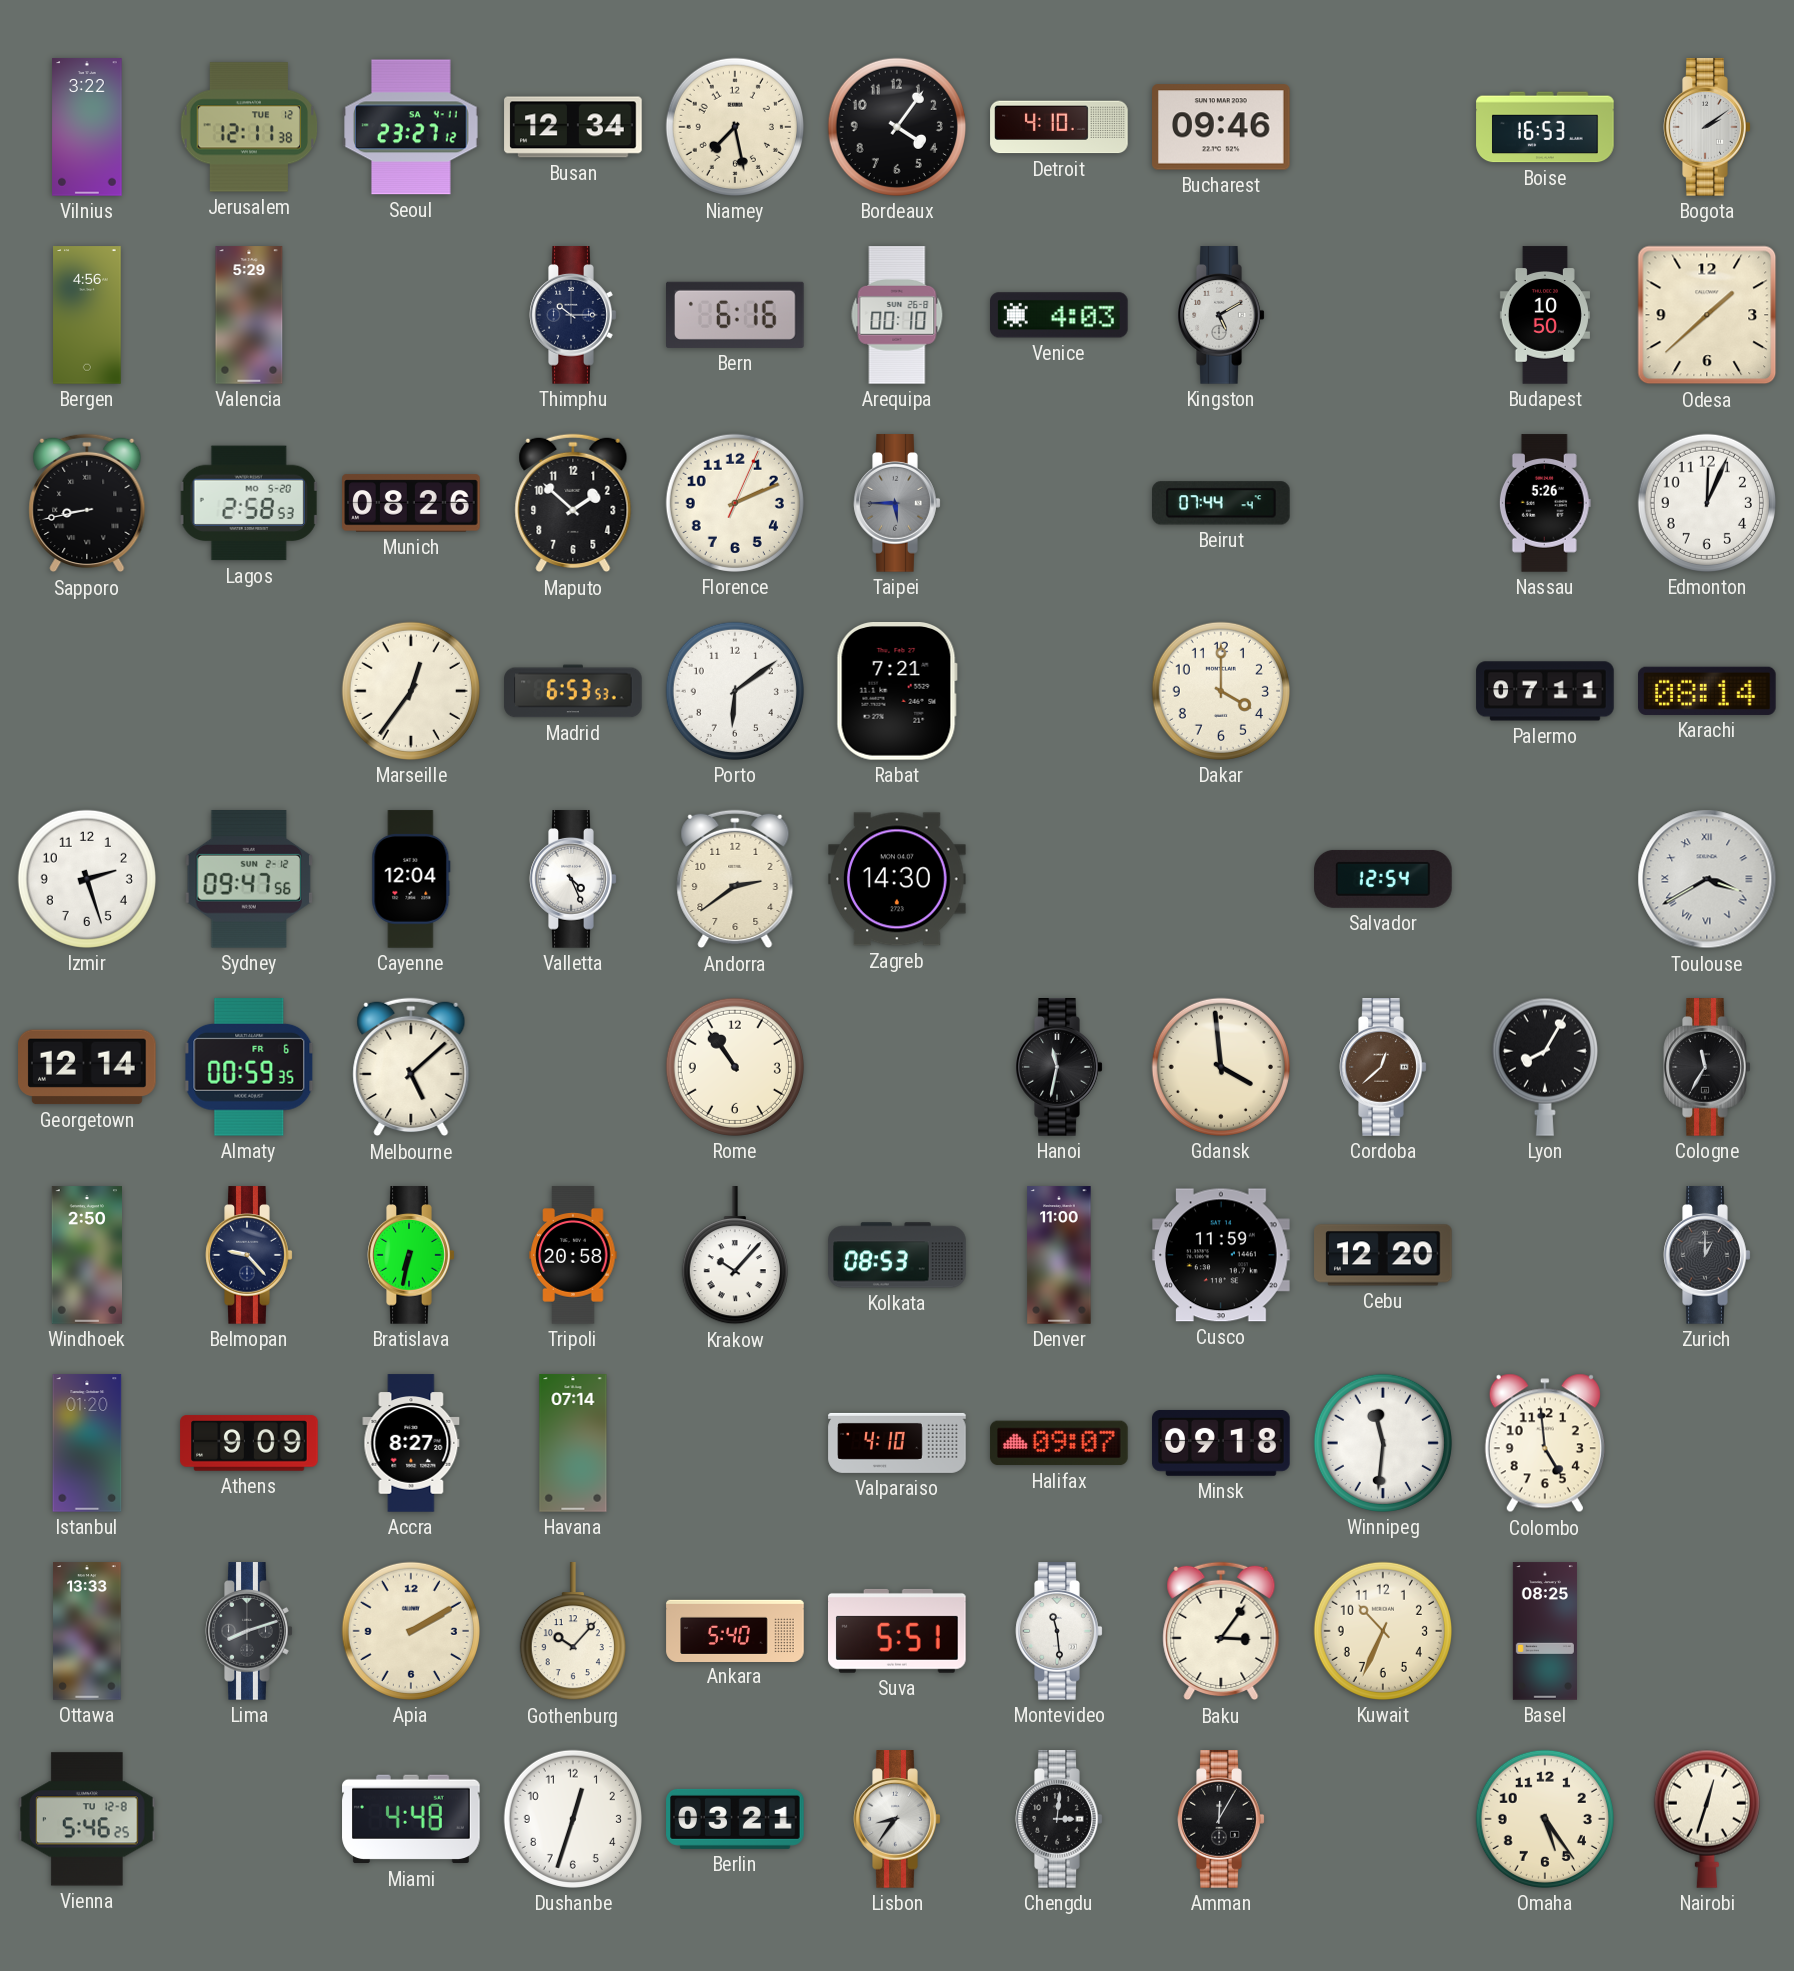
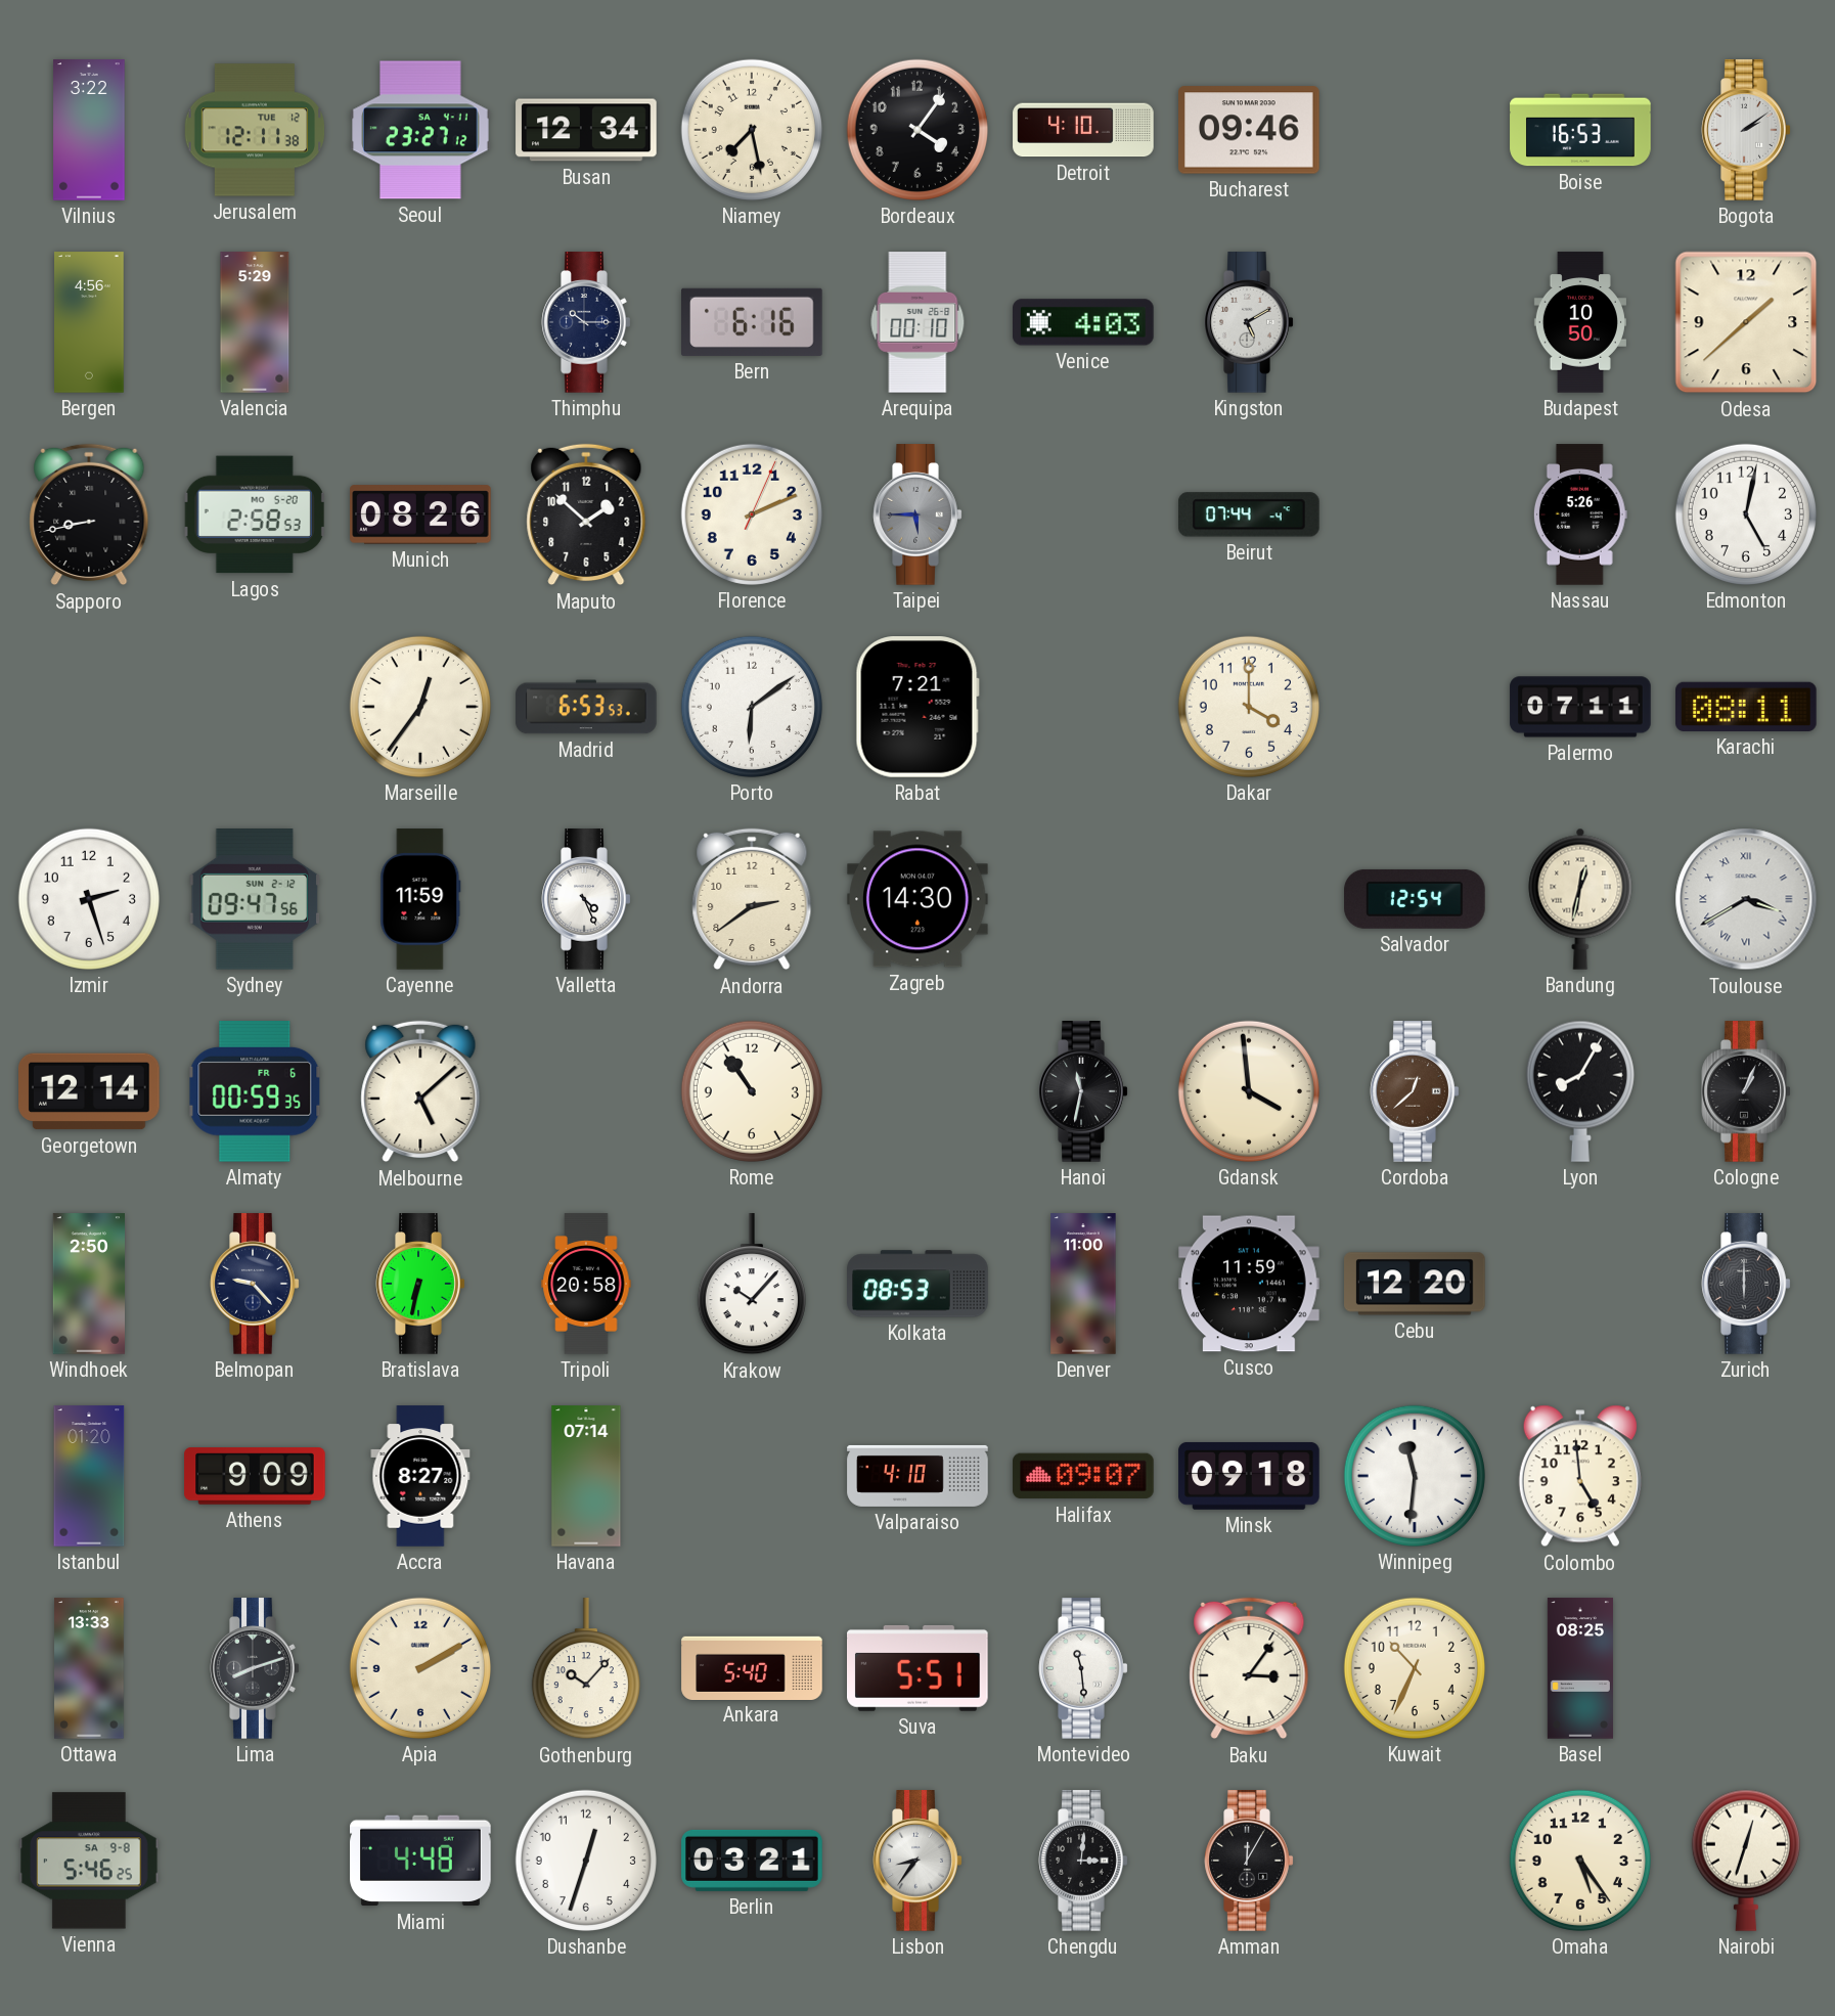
Edmonton: 12:04 -> 5:02 (1746, 514)
Karachi: 08:14 -> 08:11 (1747, 707)
Cayenne: 12:04 -> 11:59 (420, 899)
Bandung: none -> 12:32 (1580, 899)
Cologne: 11:35 -> 1:04 (1746, 1091)
Zurich: 1:00 -> 6:00 (1746, 1284)
Vienna date: TU 12-8 -> SA 9-8 (89, 1861)
